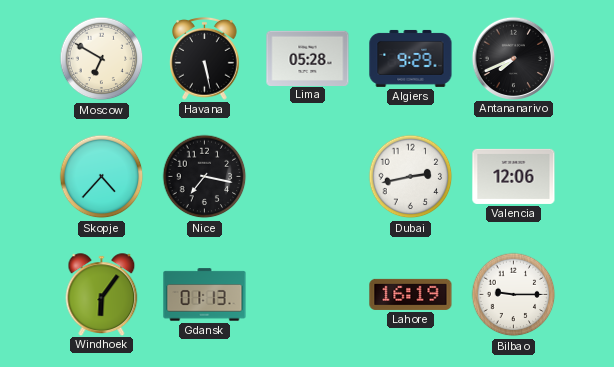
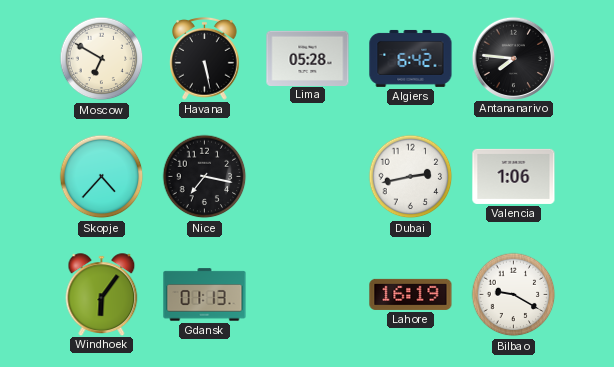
Algiers: 9:29 -> 6:42 (411, 58)
Antananarivo: 7:41 -> 7:46 (513, 58)
Valencia: 12:06 -> 1:06 (514, 176)
Bilbao: 9:15 -> 9:20 (514, 295)
